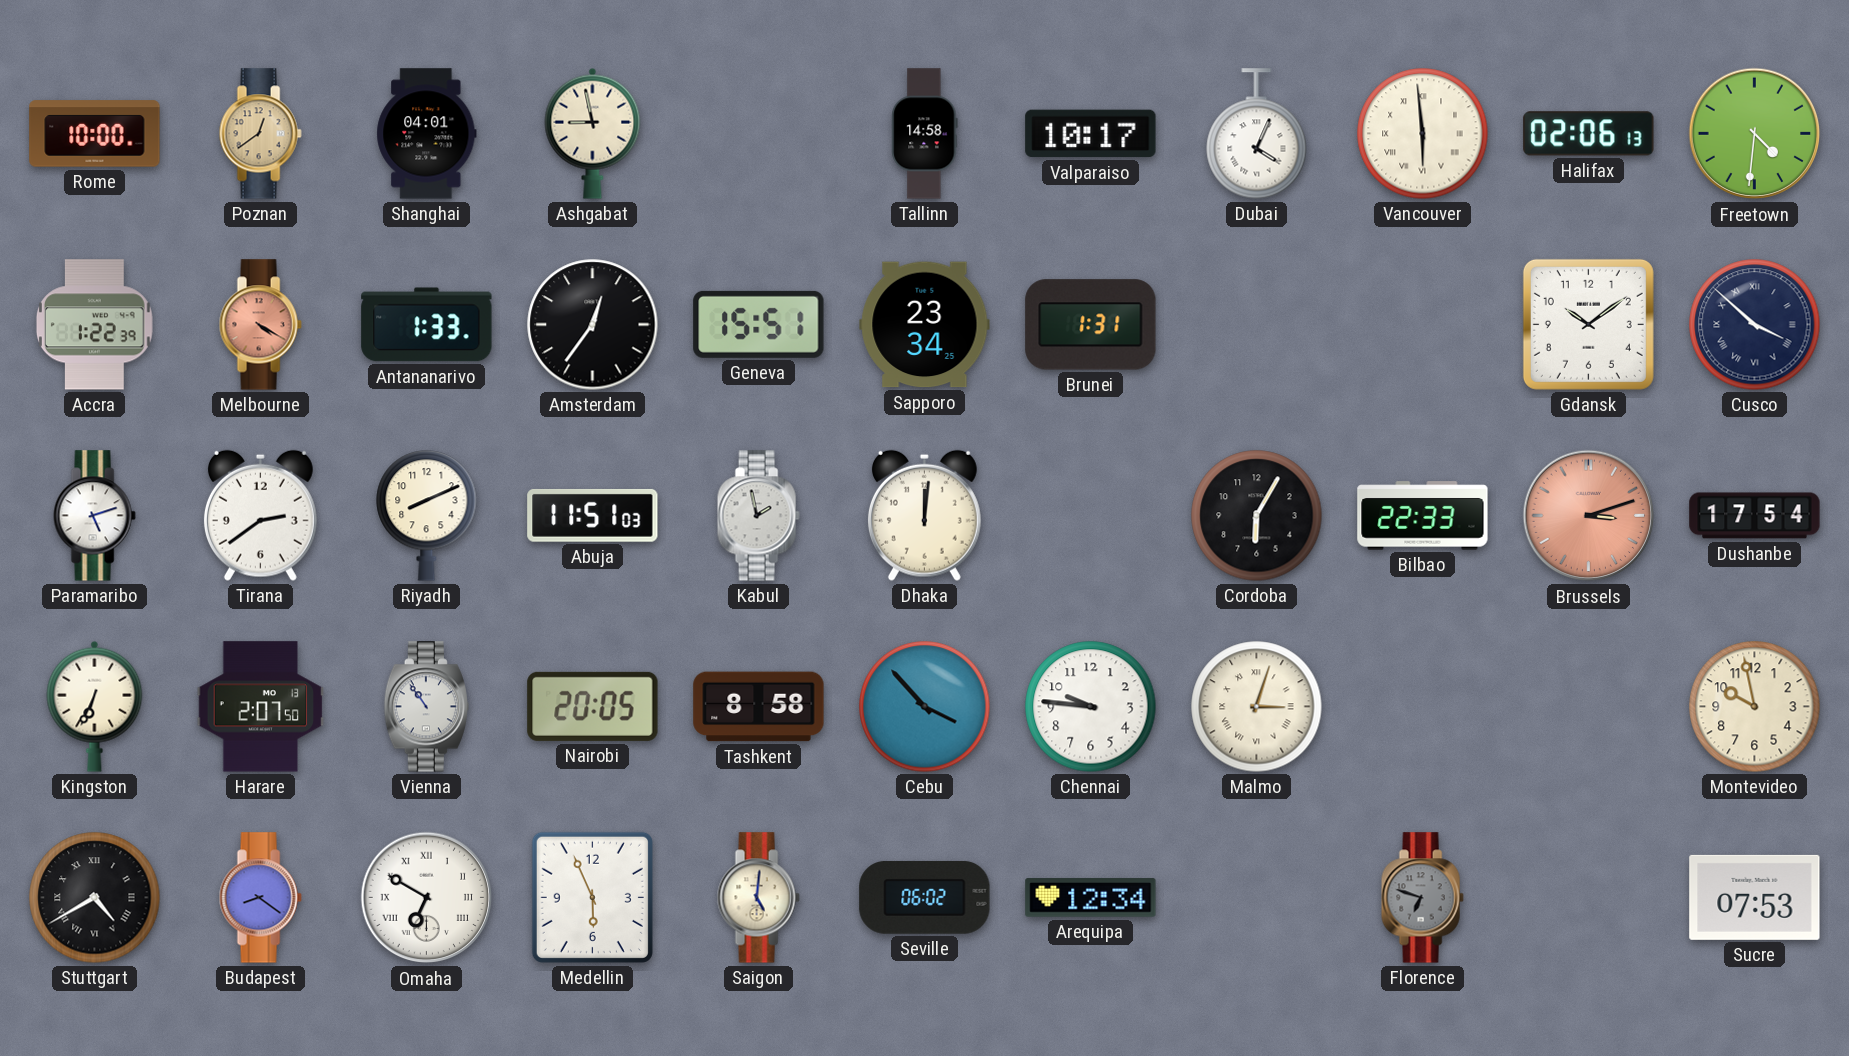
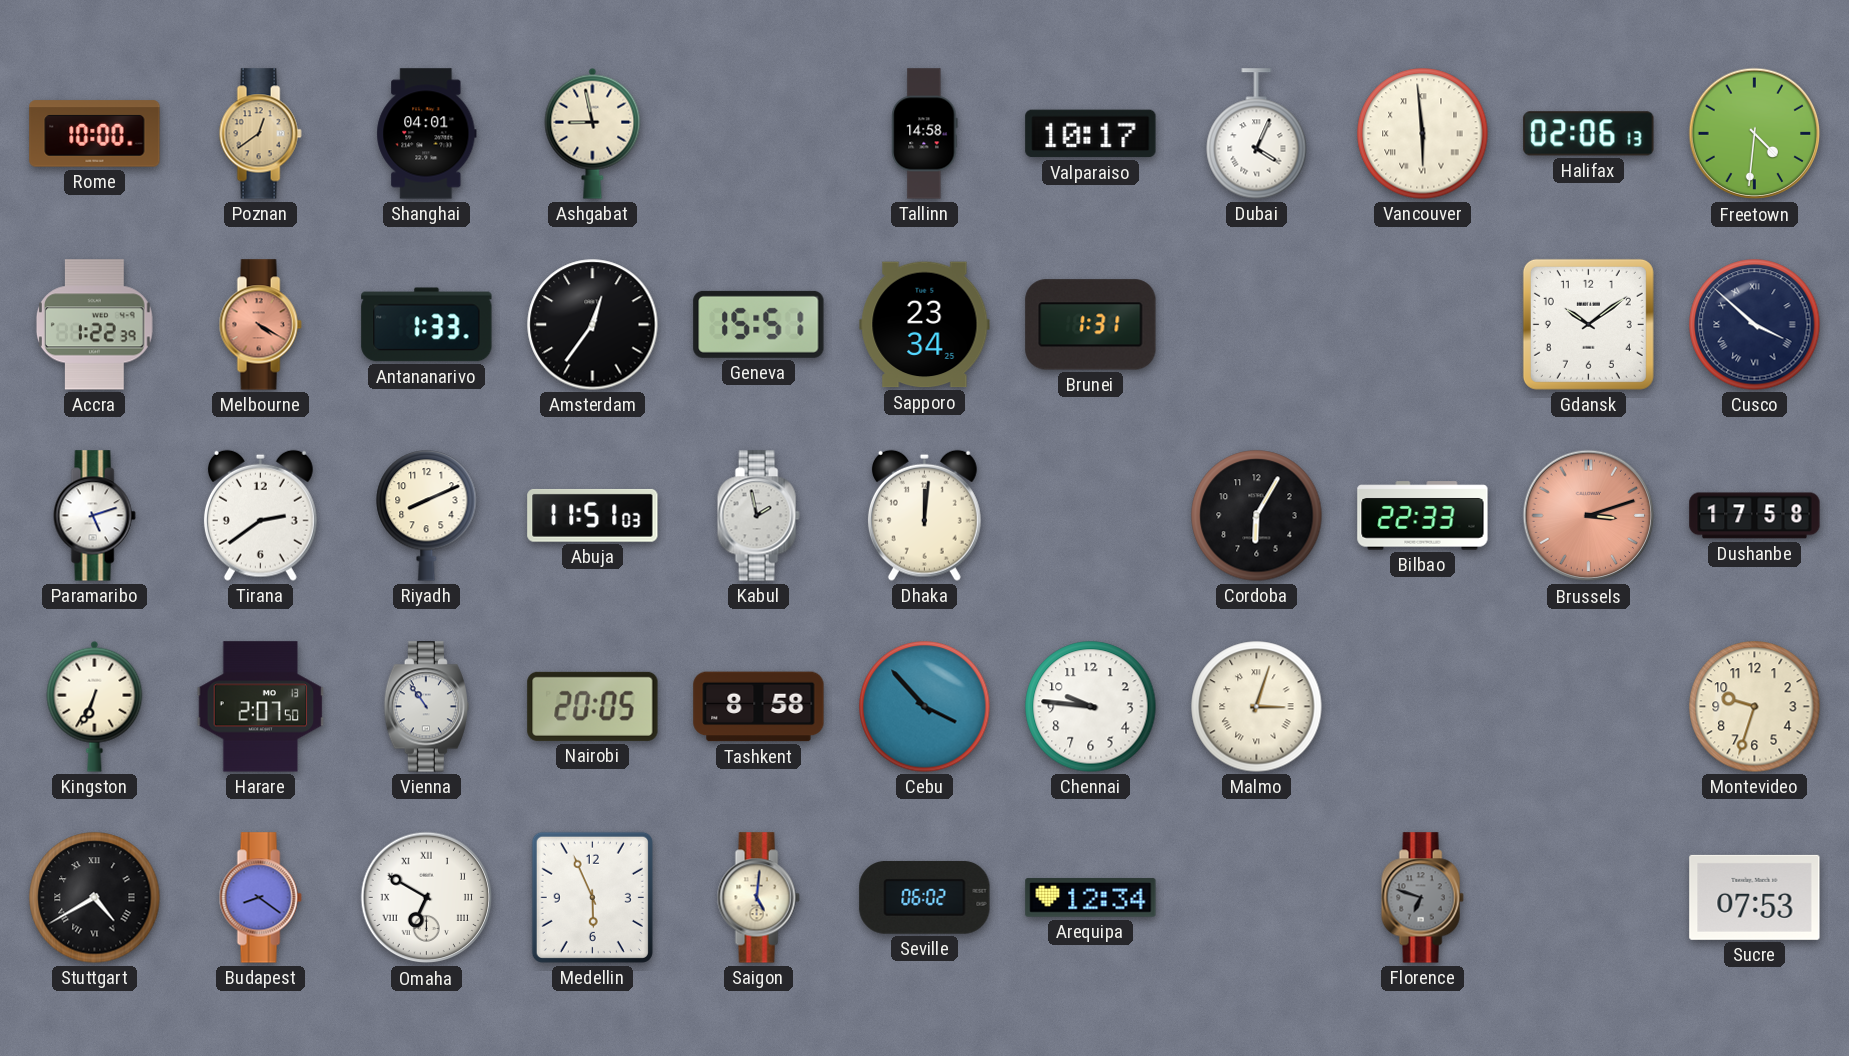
Dushanbe: 17:54 -> 17:58 (1755, 516)
Montevideo: 9:58 -> 9:33 (1755, 707)
